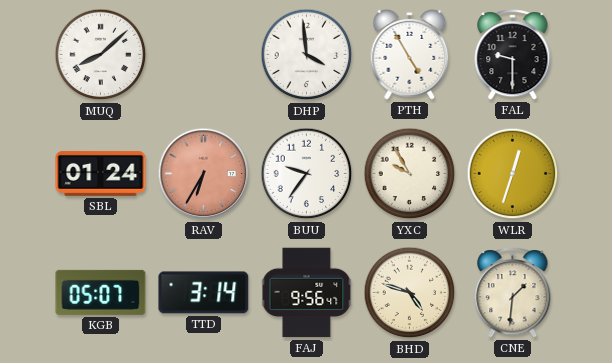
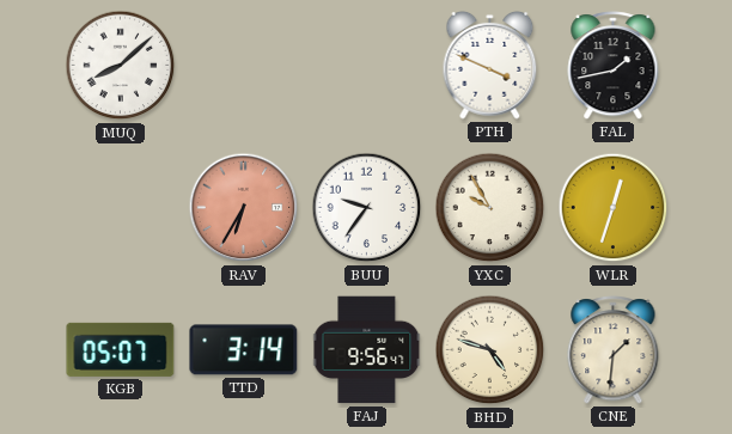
DHP: 3:59 -> none (307, 55)
PTH: 4:55 -> 3:49 (490, 65)
FAL: 9:30 -> 1:43 (614, 66)
SBL: 01:24 -> none (101, 173)
